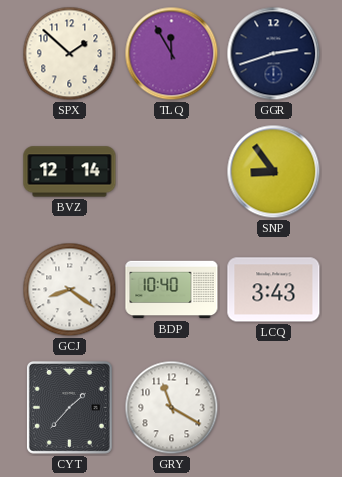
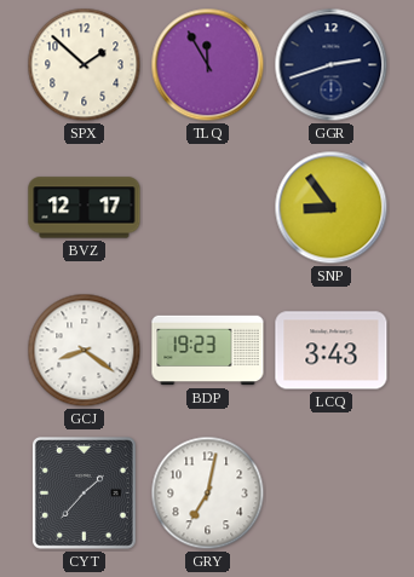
BVZ: 12:14 -> 12:17 (85, 208)
BDP: 10:40 -> 19:23 (208, 351)
GRY: 11:20 -> 7:02 (208, 494)
